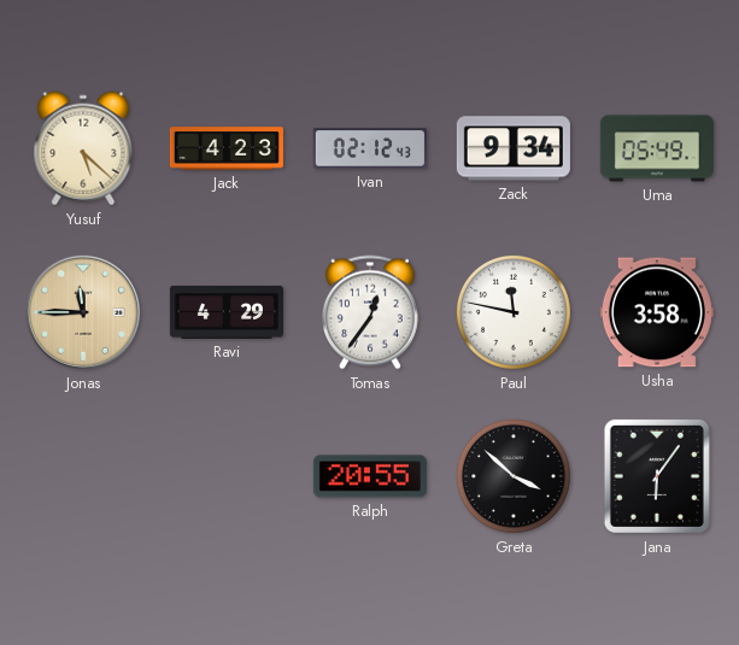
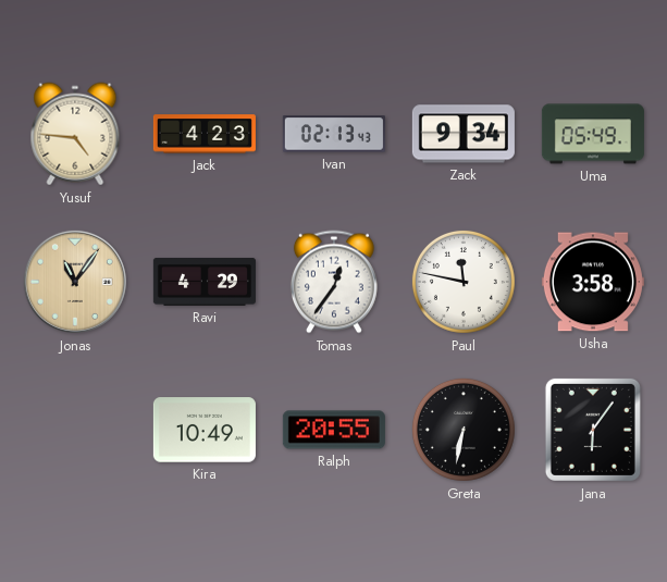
Yusuf: 5:22 -> 4:46 (75, 134)
Ivan: 02:12 -> 02:13 (334, 134)
Jonas: 11:45 -> 11:06 (75, 282)
Kira: none -> 10:49 (205, 430)
Greta: 3:52 -> 6:32 (464, 430)
